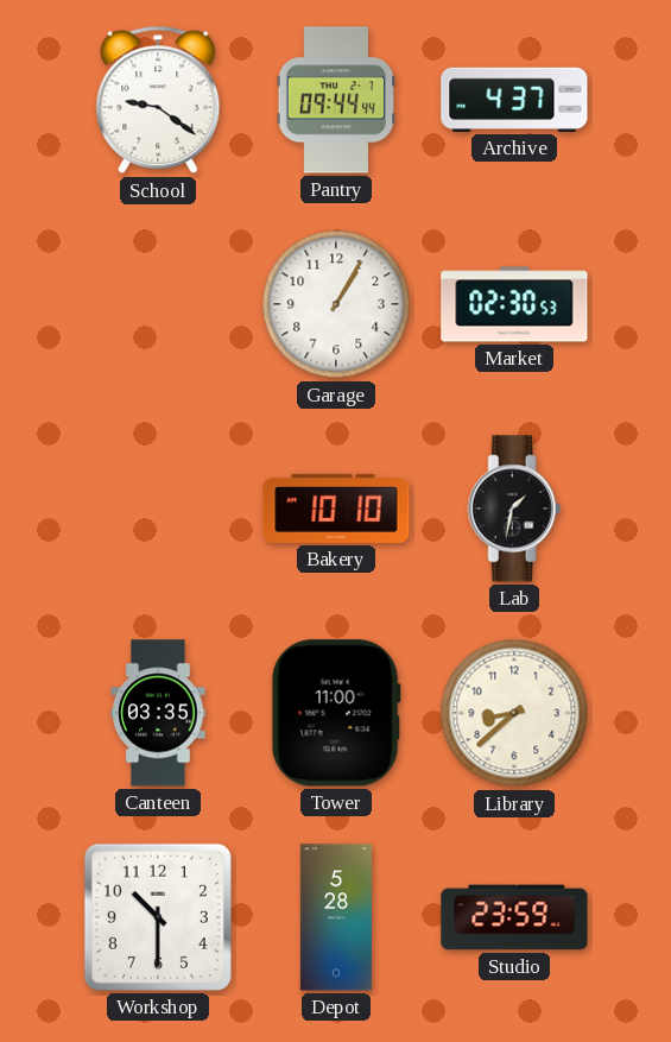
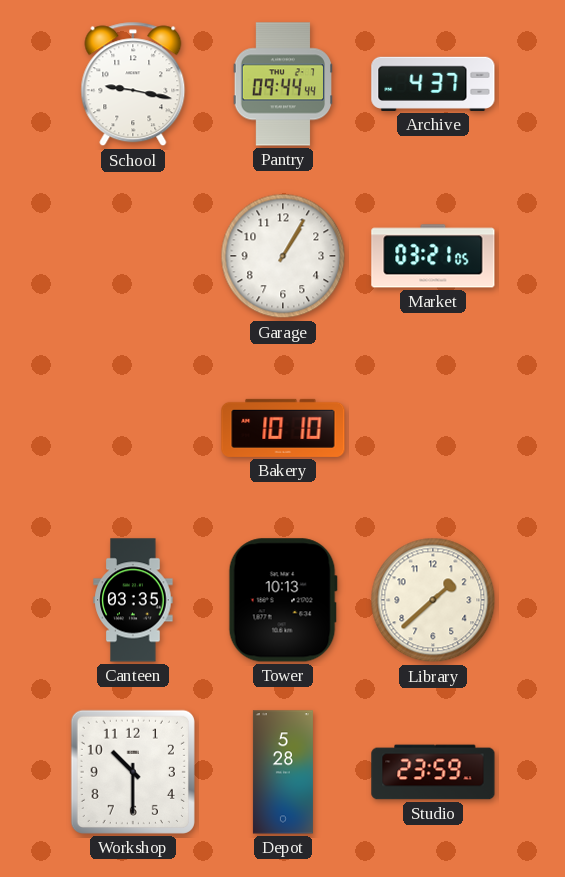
School: 9:21 -> 9:17 (133, 84)
Market: 02:30 -> 03:21 (433, 256)
Lab: 1:32 -> none (514, 509)
Tower: 11:00 -> 10:13 (283, 600)
Library: 8:38 -> 1:38 (433, 600)
